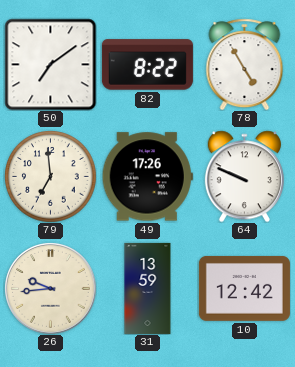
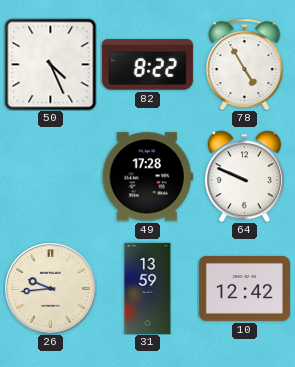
50: 7:09 -> 4:26 (50, 64)
79: 6:59 -> none (50, 176)
49: 17:26 -> 17:28 (147, 177)
